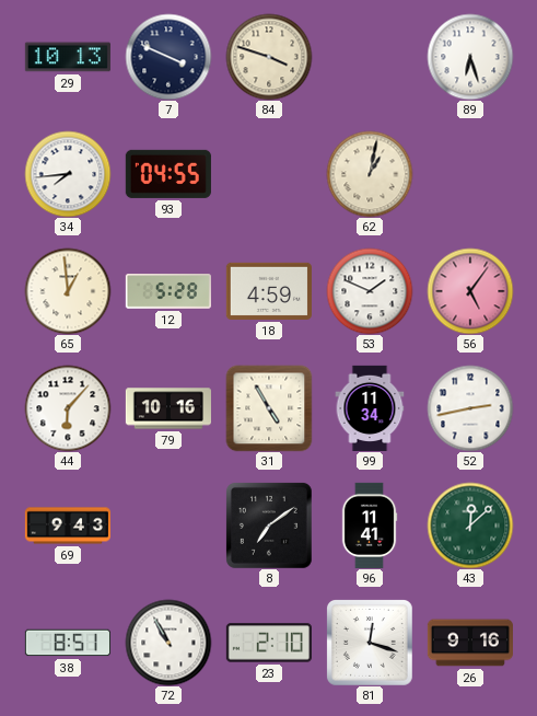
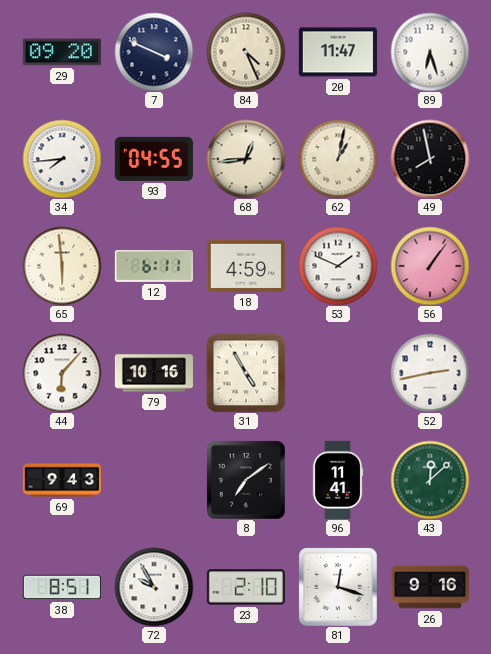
29: 10:13 -> 09:20 (62, 52)
84: 3:48 -> 4:26 (246, 52)
20: none -> 11:47 (338, 52)
68: none -> 12:44 (246, 159)
49: none -> 7:58 (430, 159)
65: 12:59 -> 5:59 (62, 266)
12: 5:28 -> 6:11 (154, 267)
56: 5:06 -> 1:06 (430, 266)
99: 11:34 -> none (370, 408)
72: 10:55 -> 9:55 (154, 587)
